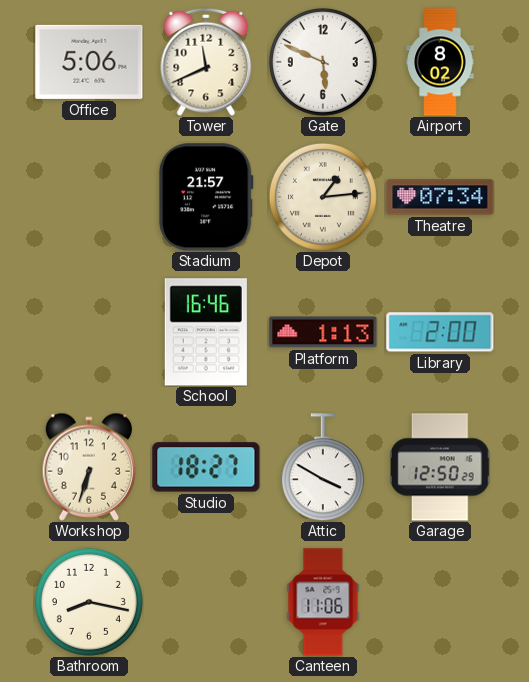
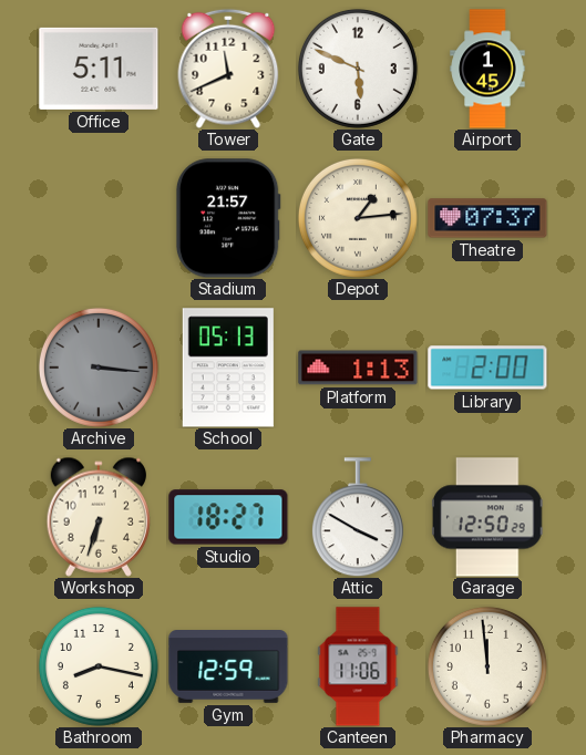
Office: 5:06 -> 5:11 (99, 69)
Airport: 8:02 -> 1:45 (487, 69)
Theatre: 07:34 -> 07:37 (487, 218)
Archive: none -> 3:16 (99, 368)
School: 16:46 -> 05:13 (228, 368)
Gym: none -> 12:59 (228, 668)
Pharmacy: none -> 11:59 (487, 666)
